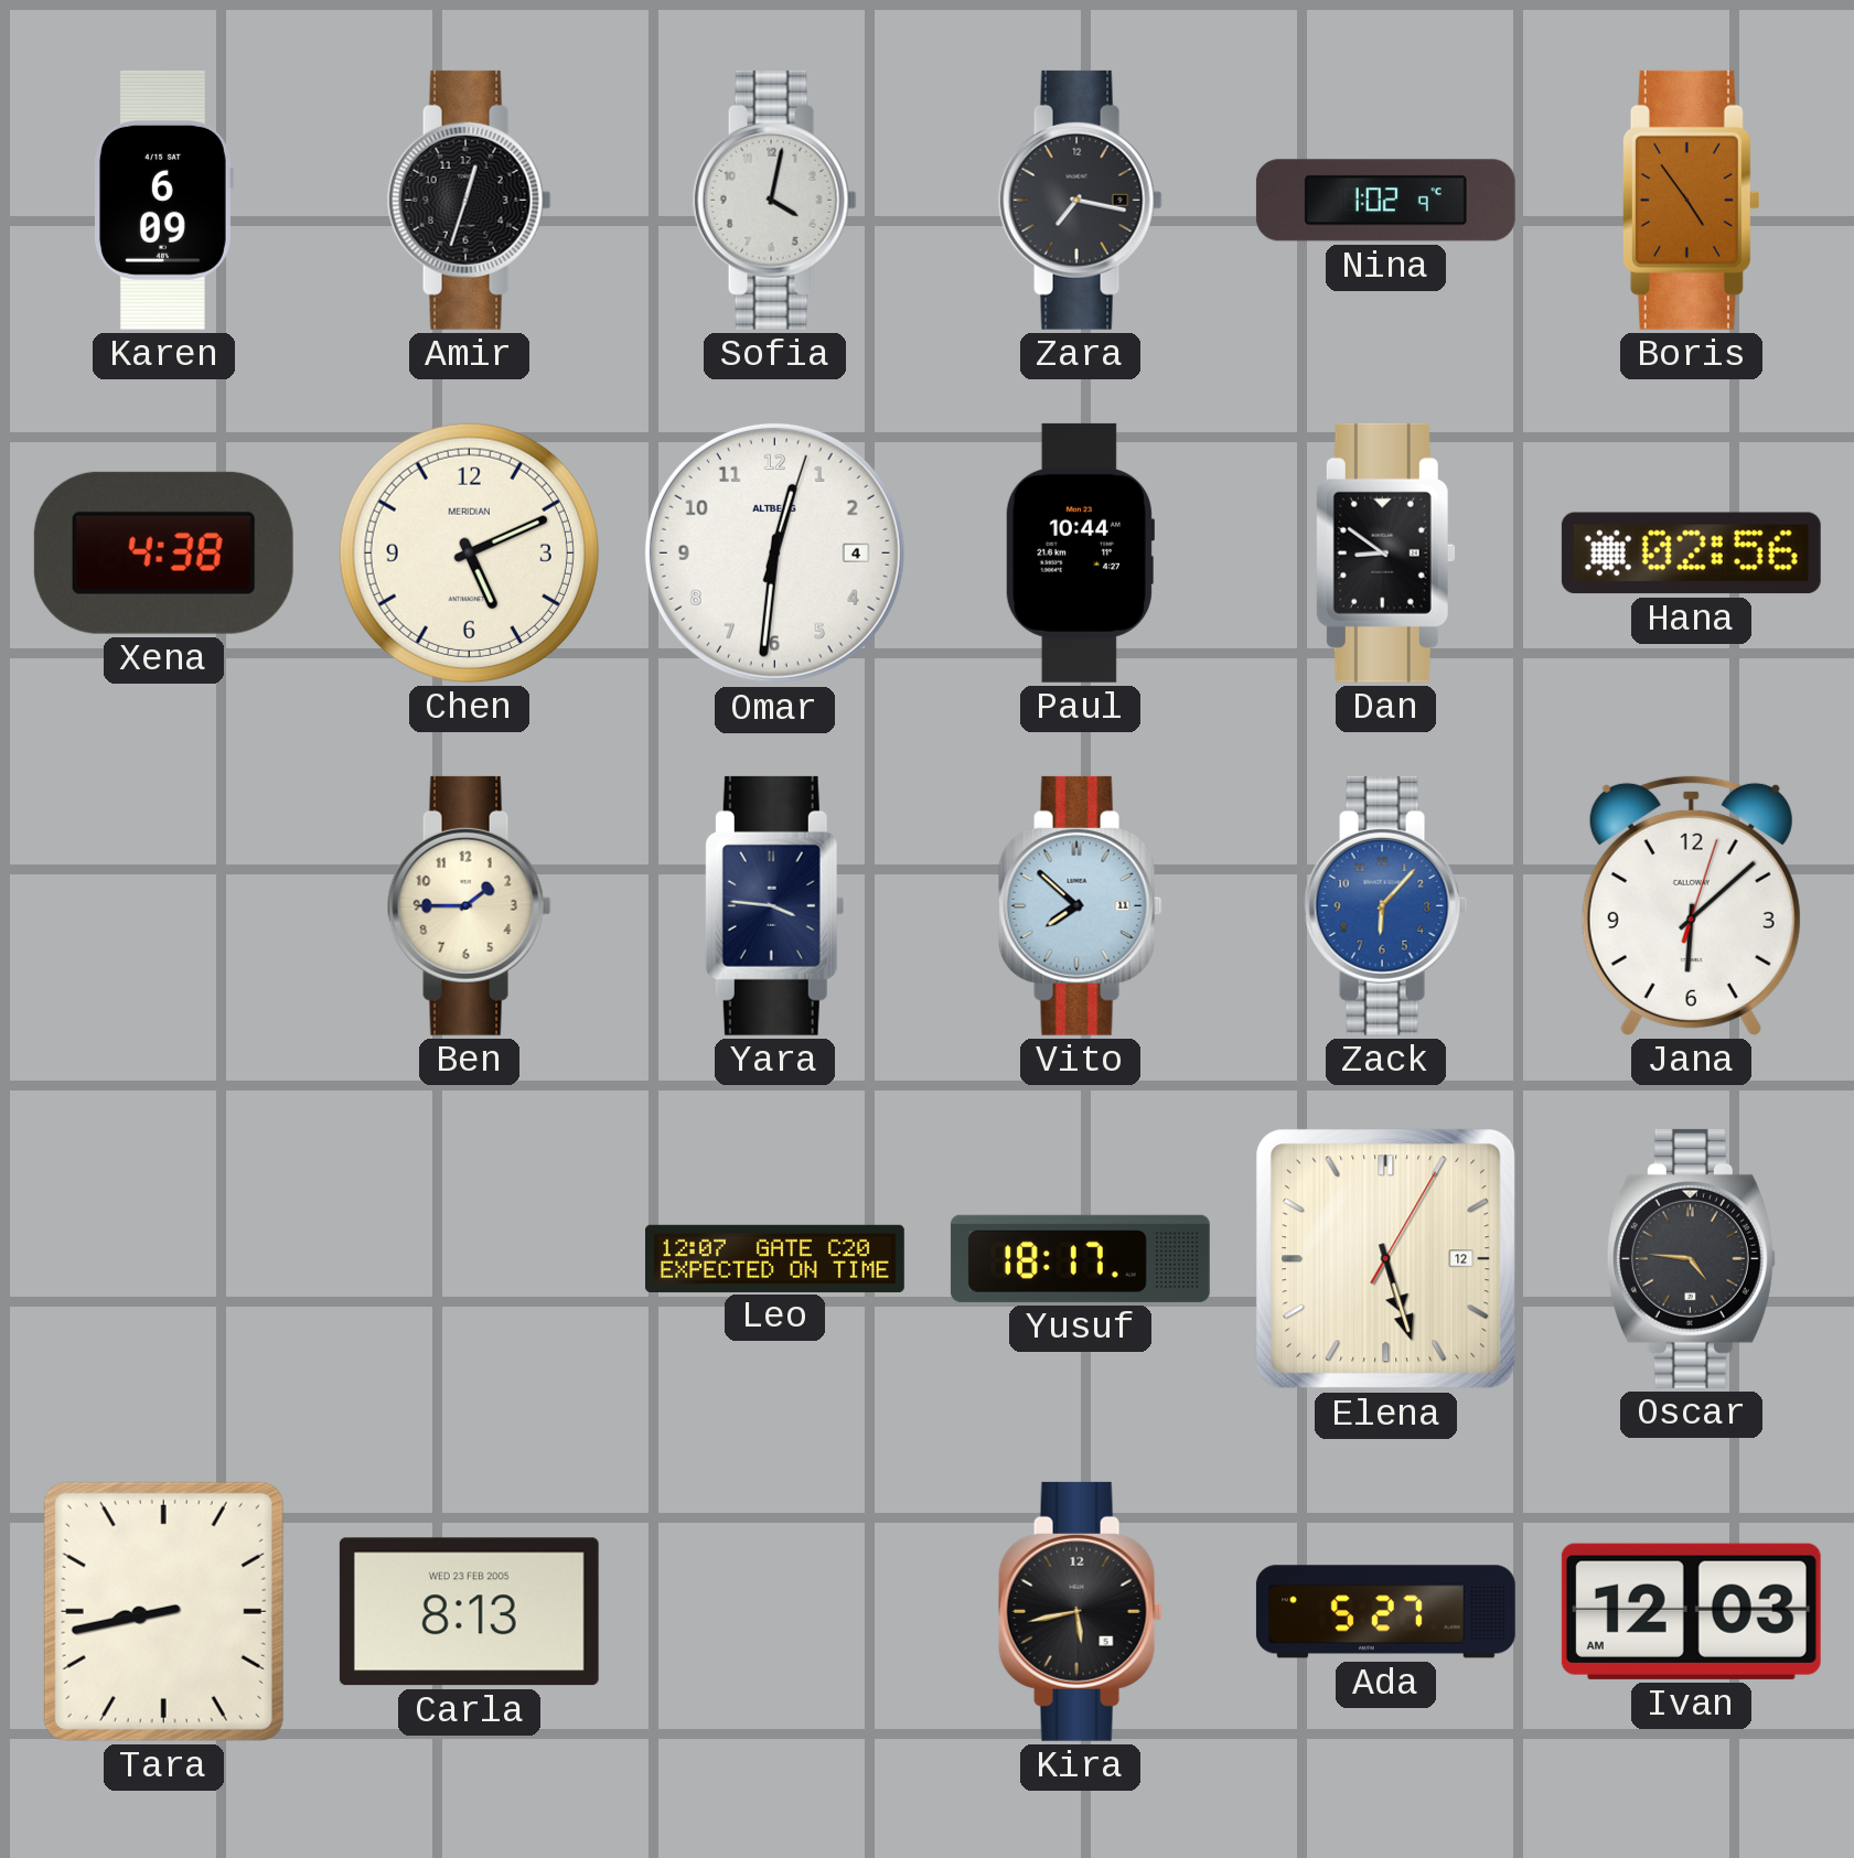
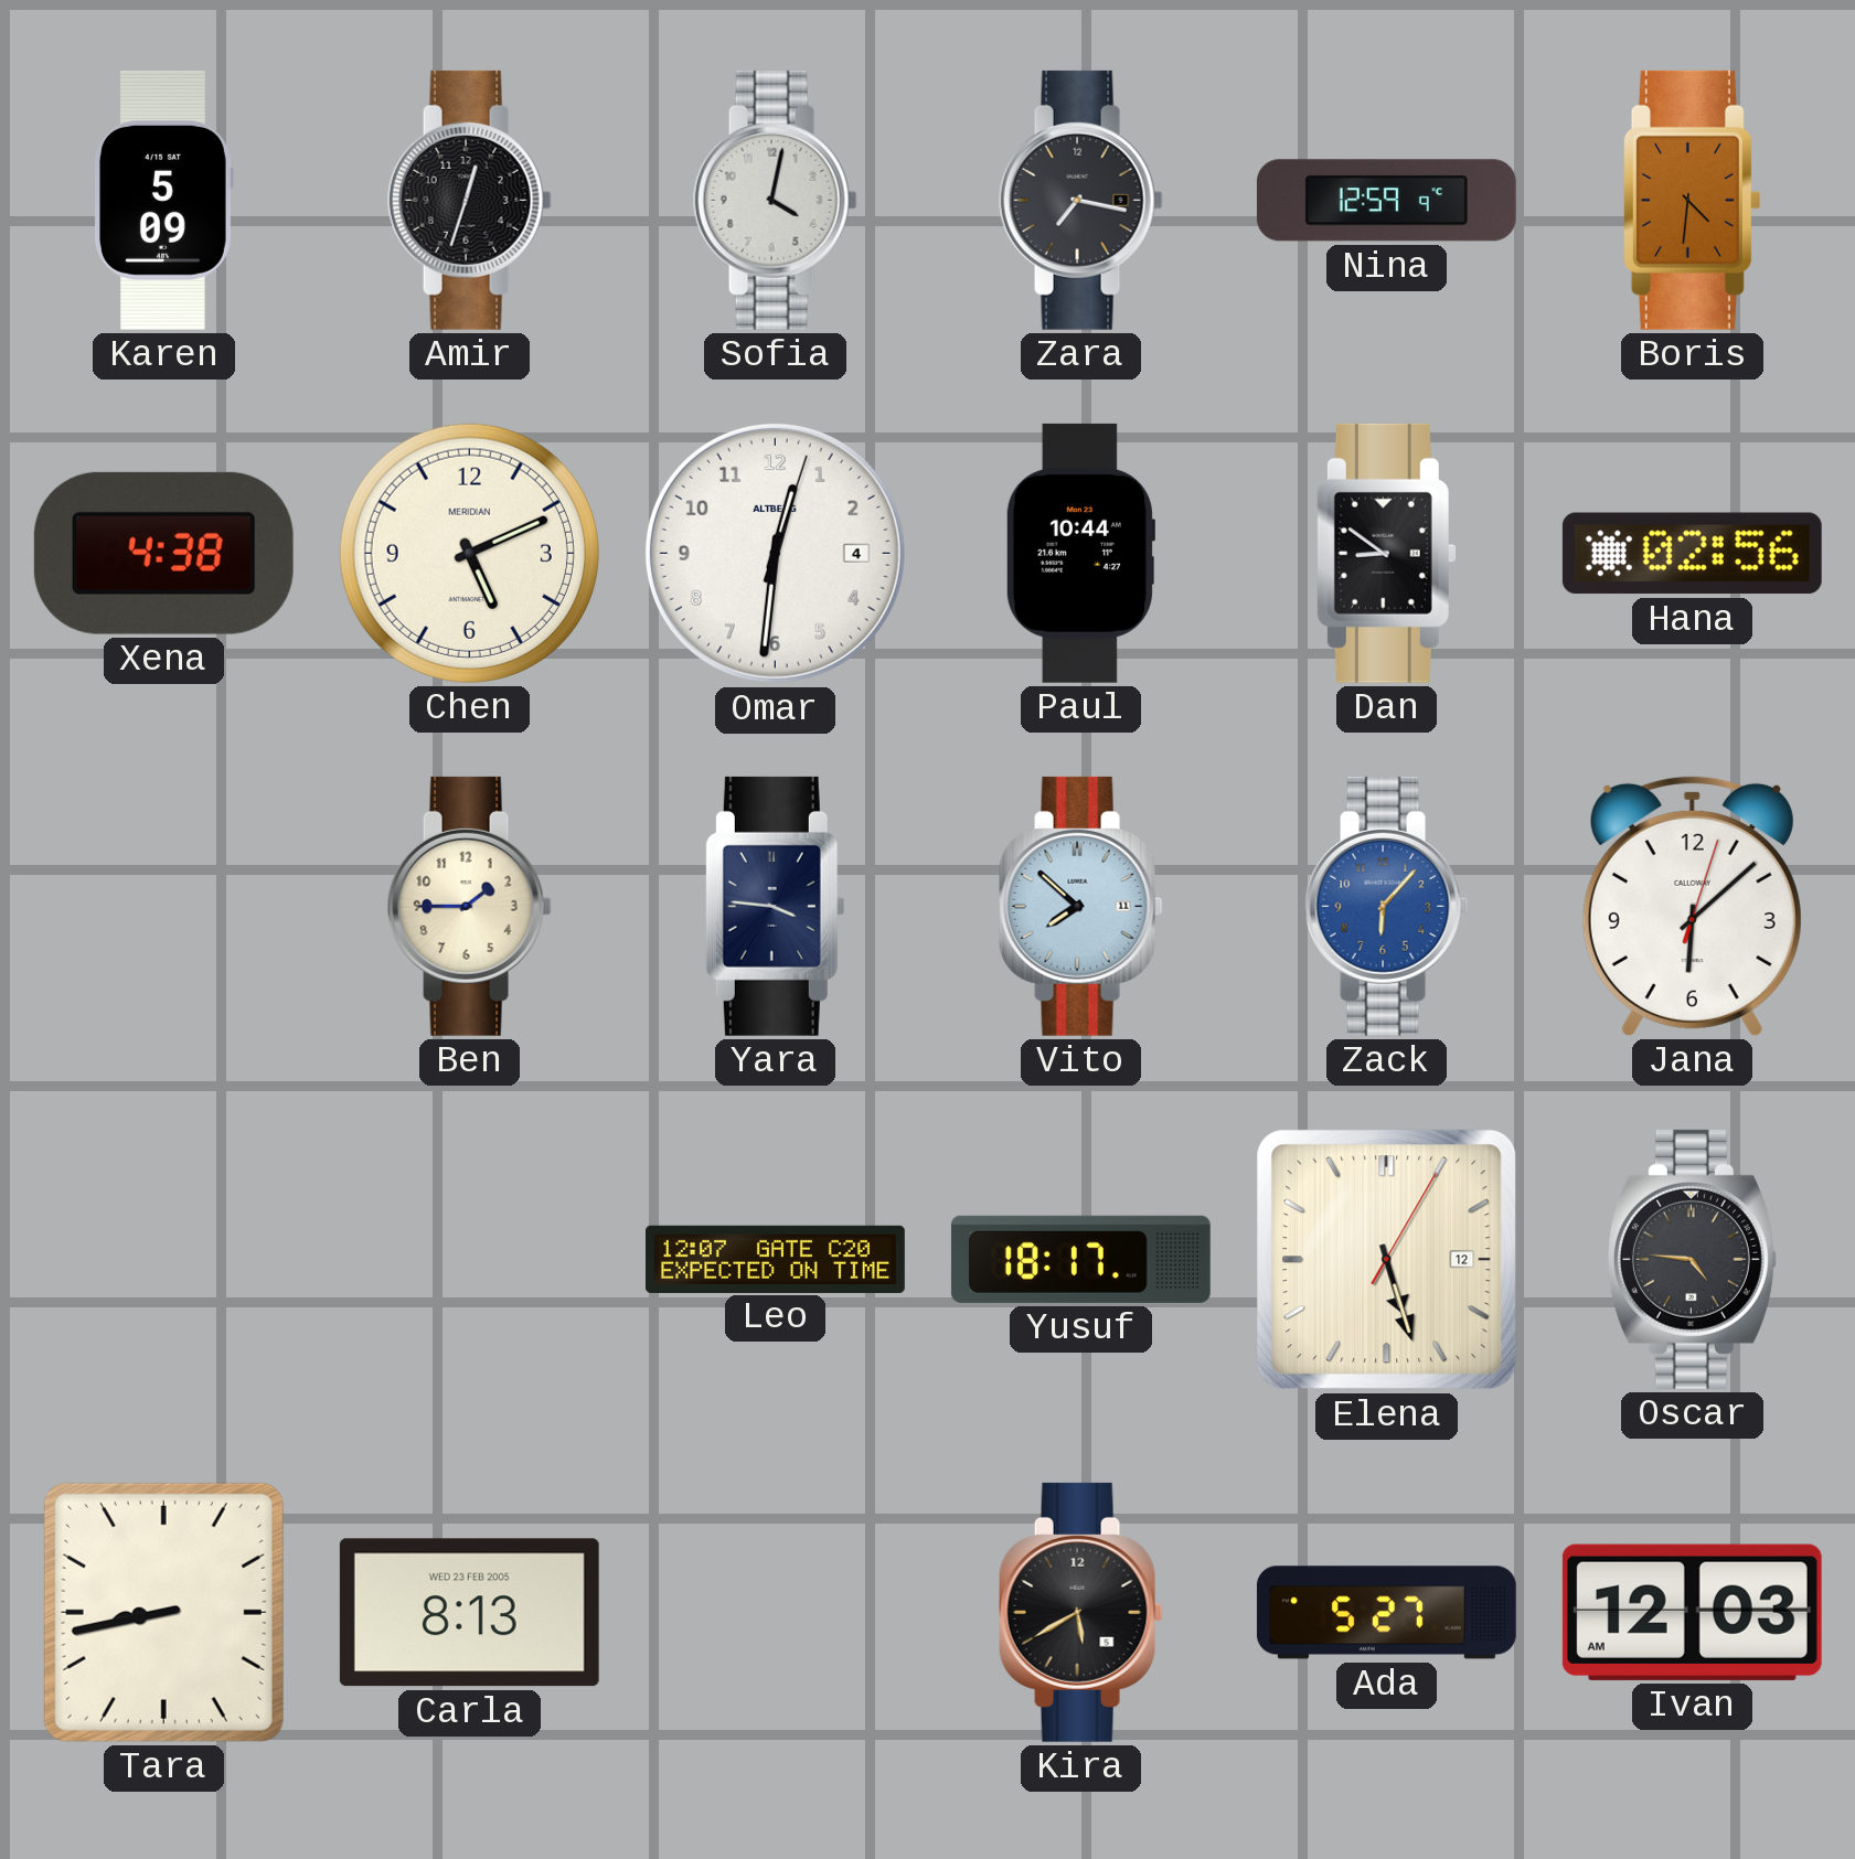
Karen: 6:09 -> 5:09 (164, 200)
Nina: 1:02 -> 12:59 (1386, 201)
Boris: 4:54 -> 4:31 (1692, 200)
Kira: 5:43 -> 5:40 (1080, 1612)
